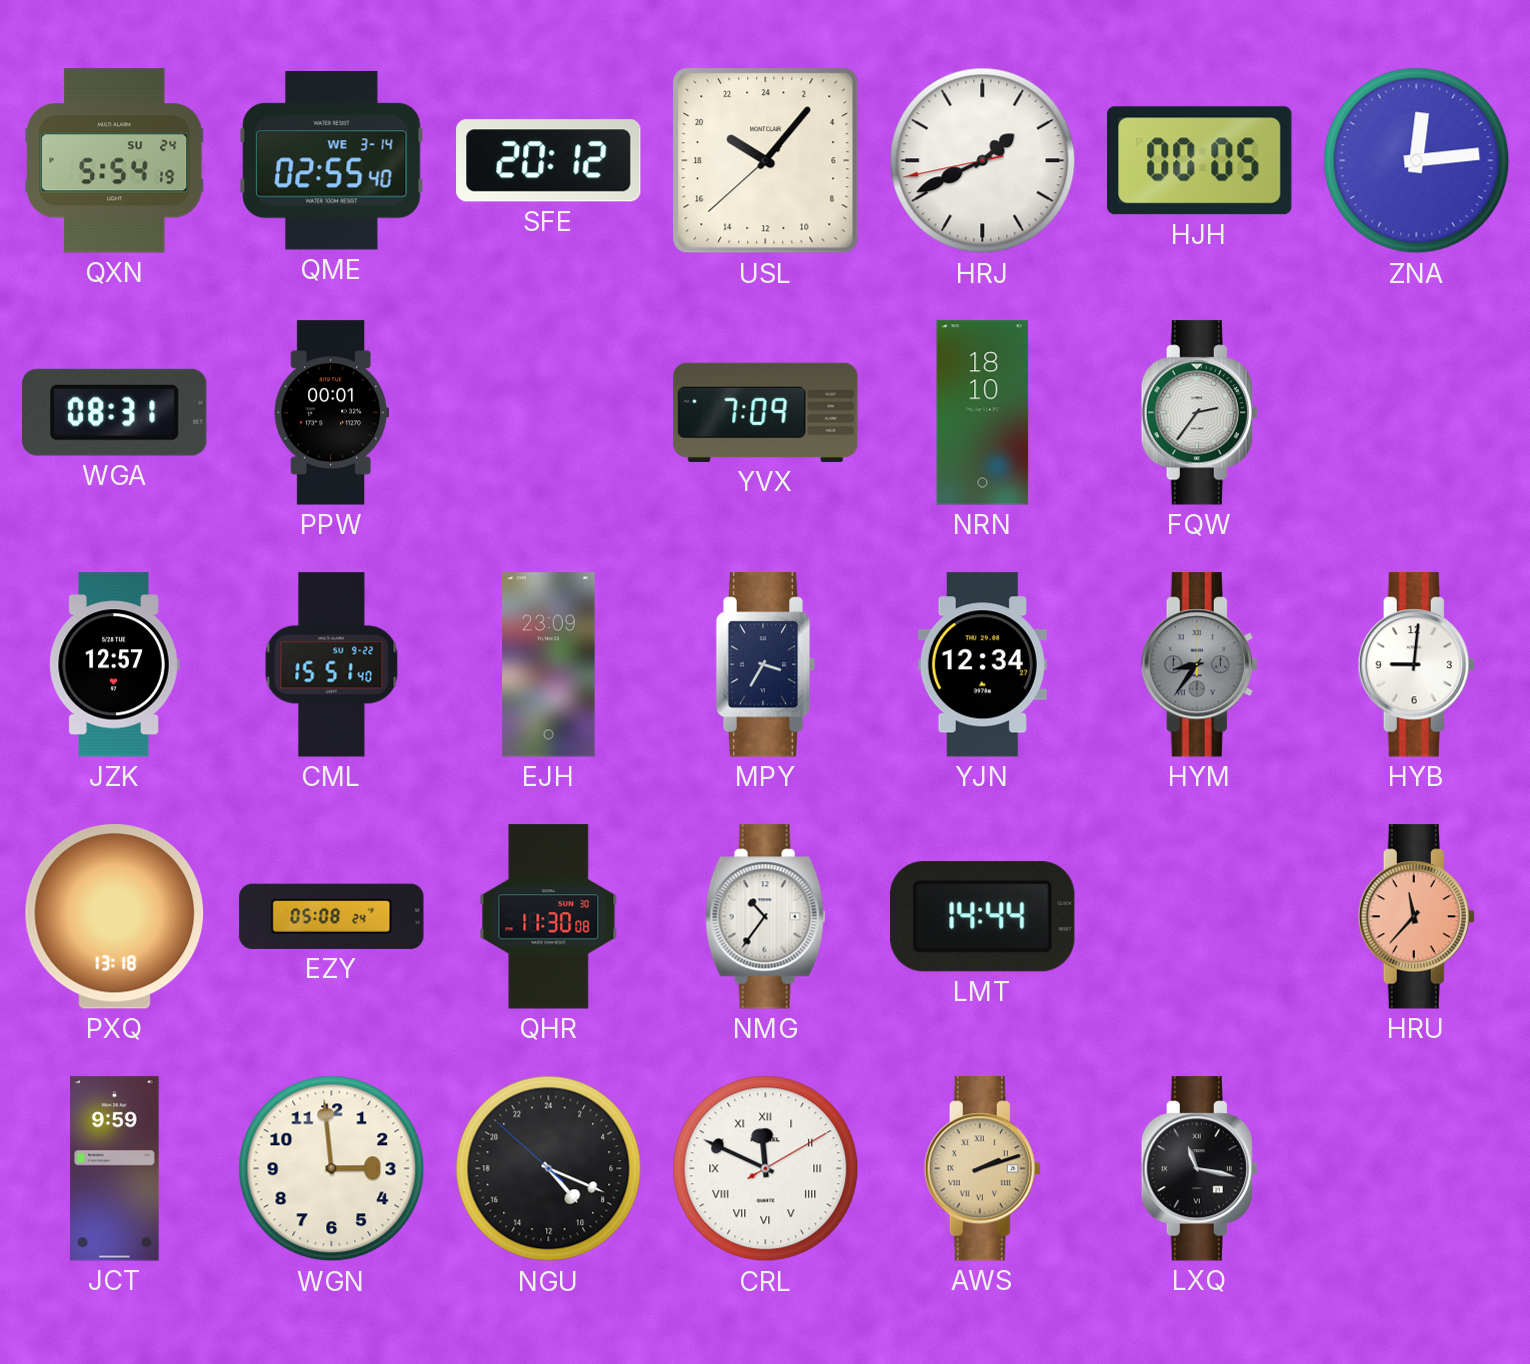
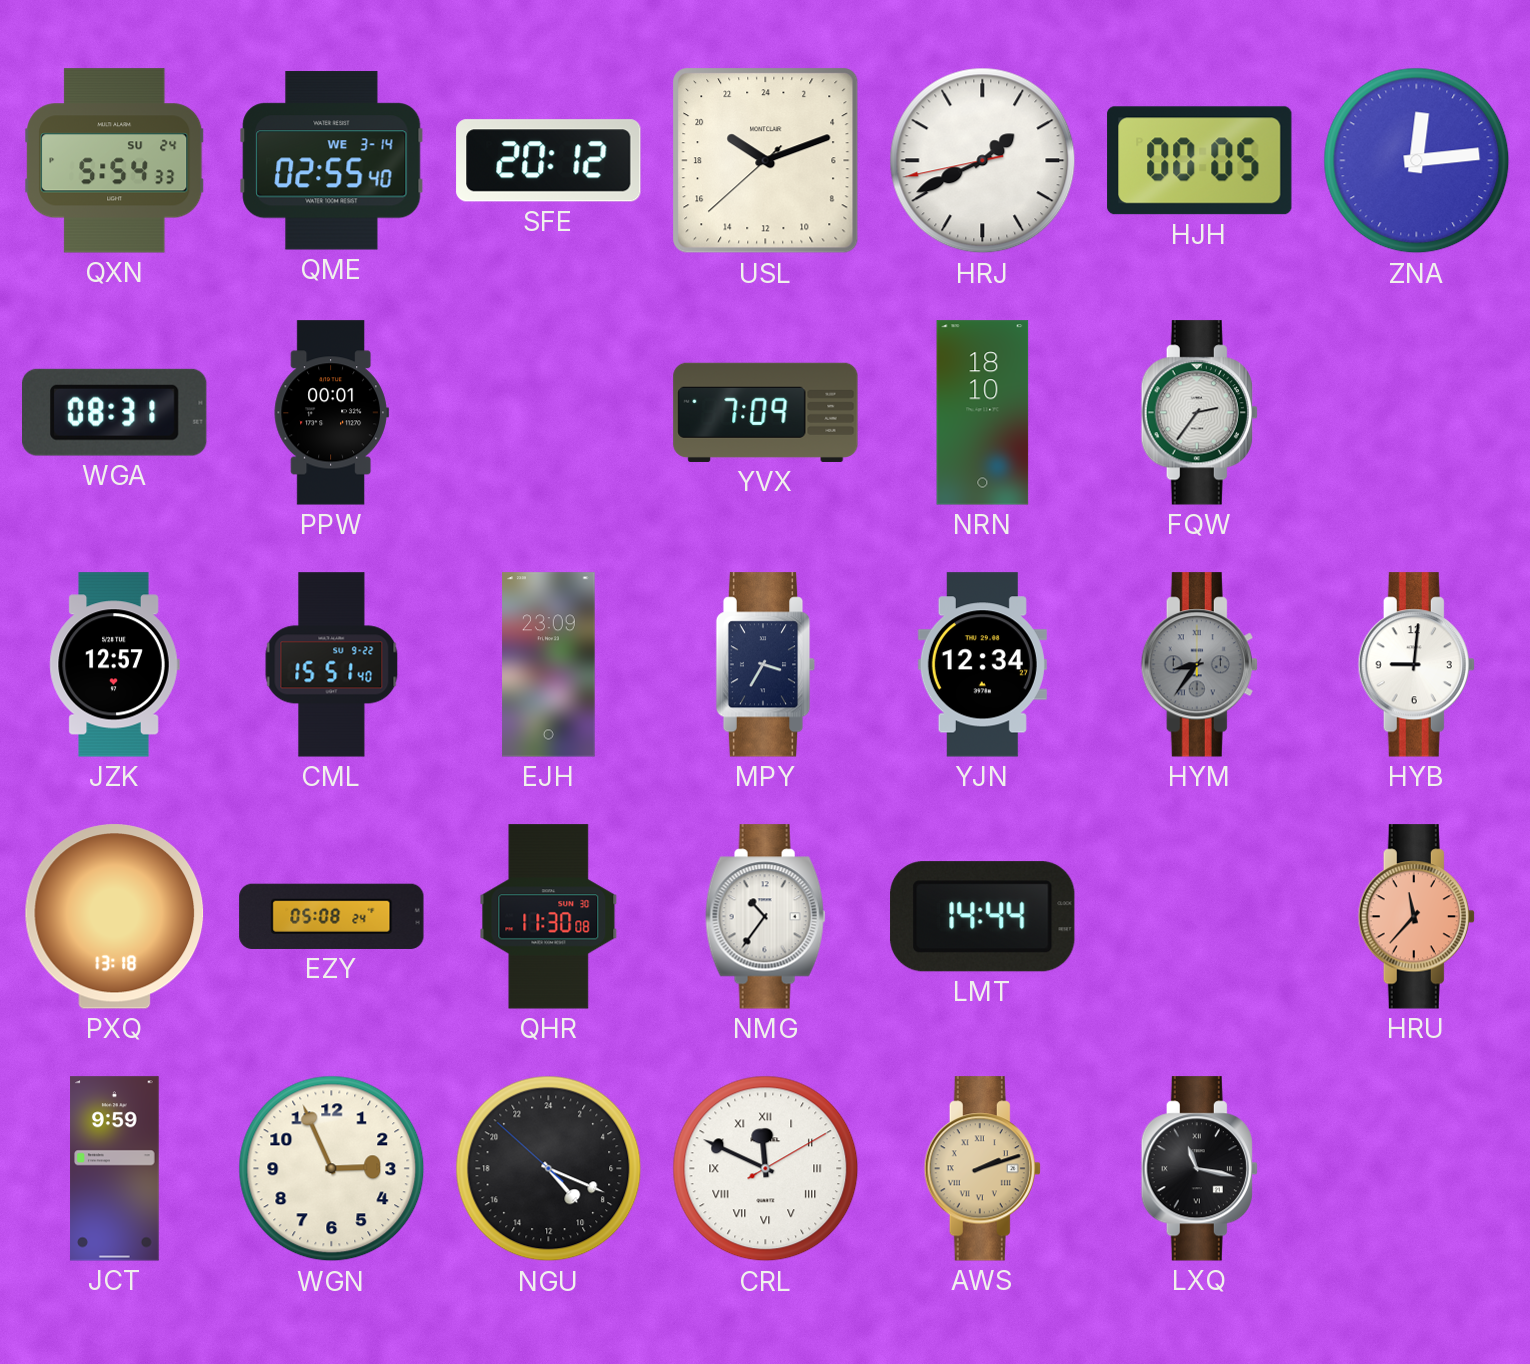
QXN: 5:54:19 -> 5:54:33 (115, 161)
USL: 20:06 -> 20:11 (766, 161)
WGN: 2:59 -> 2:56 (332, 1169)
